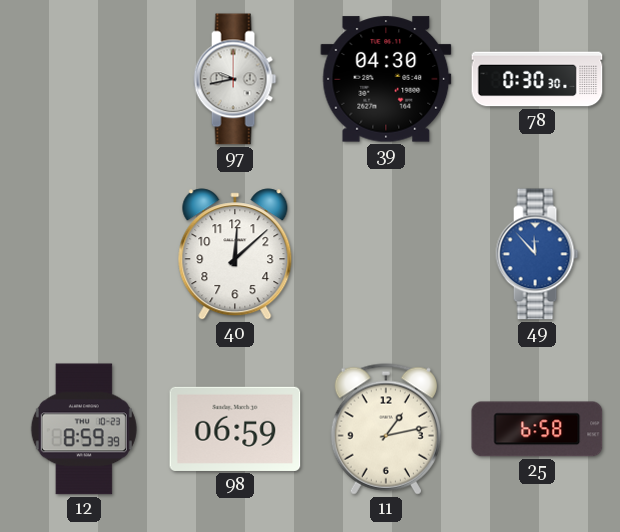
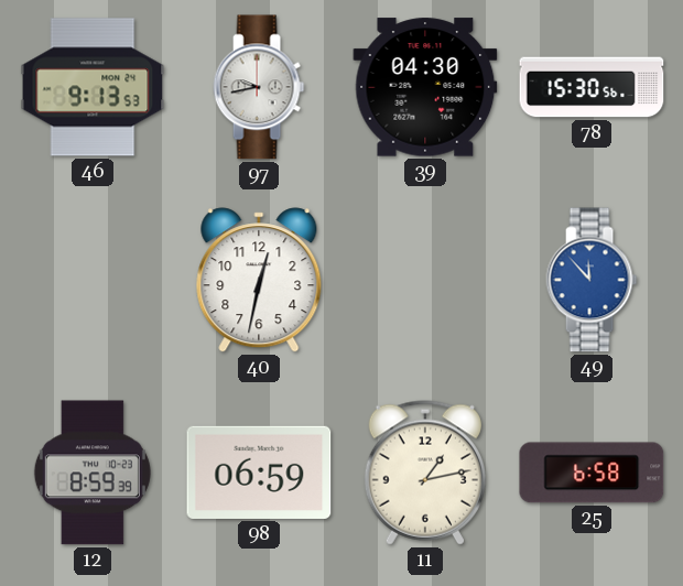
46: none -> 9:13 (93, 87)
78: 0:30 -> 15:30 (592, 87)
40: 12:08 -> 12:32 (259, 280)
